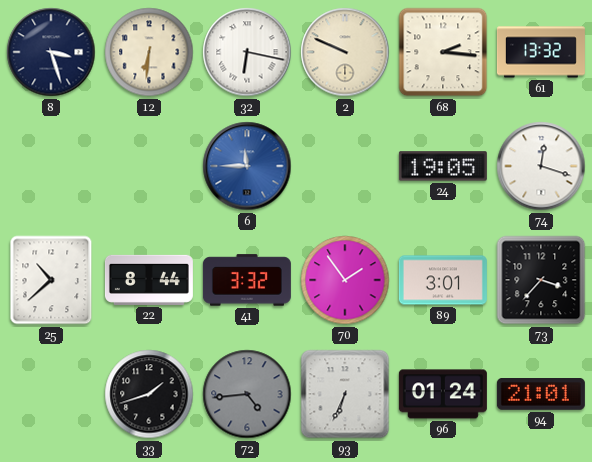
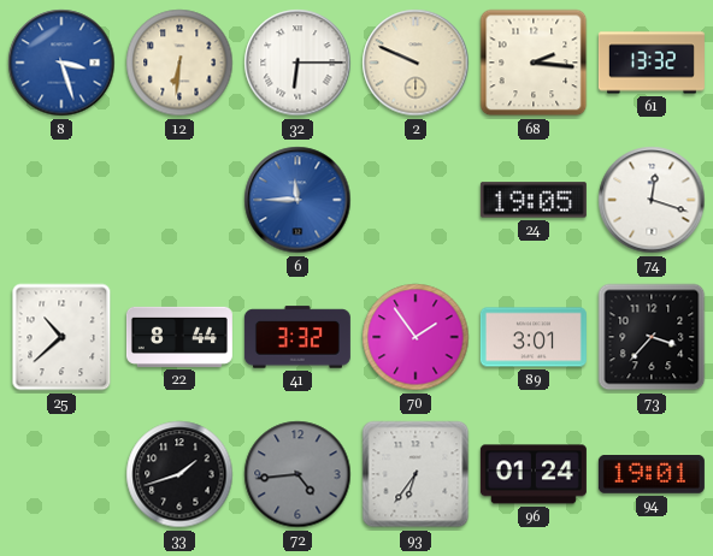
8 dial: navy -> blue (61, 63)
32: 6:17 -> 6:15 (297, 63)
93: 6:34 -> 6:36 (416, 474)
94: 21:01 -> 19:01 (652, 475)
